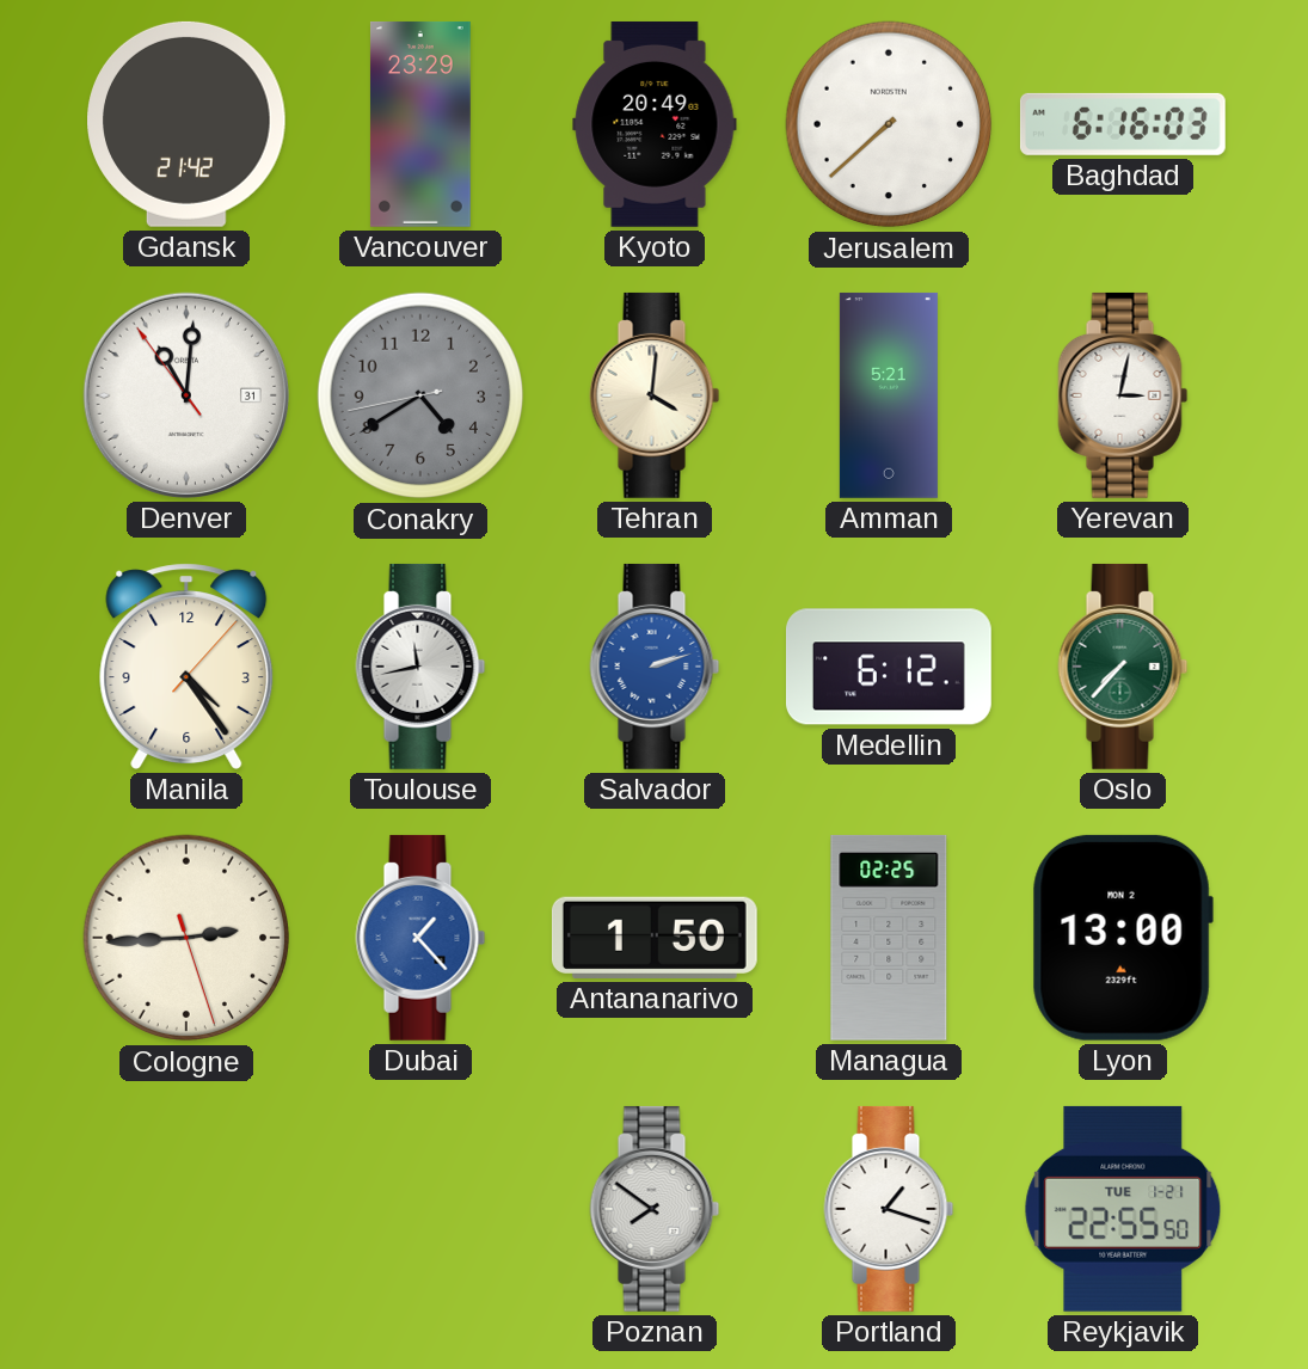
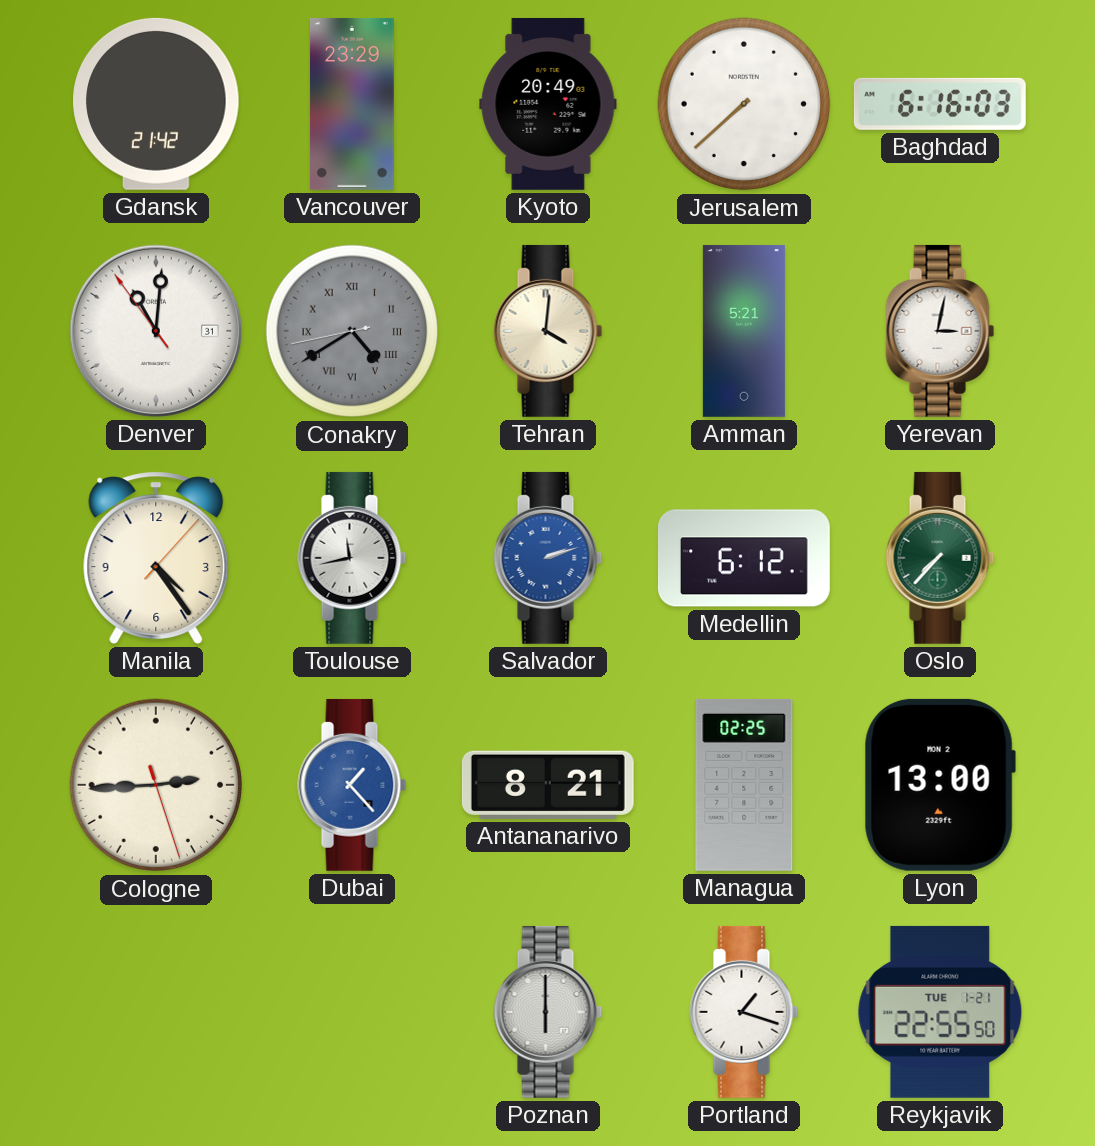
Conakry numerals: Arabic -> Roman (352, 331)
Antananarivo: 1:50 -> 8:21 (548, 785)
Poznan: 7:51 -> 6:00 (548, 1012)
